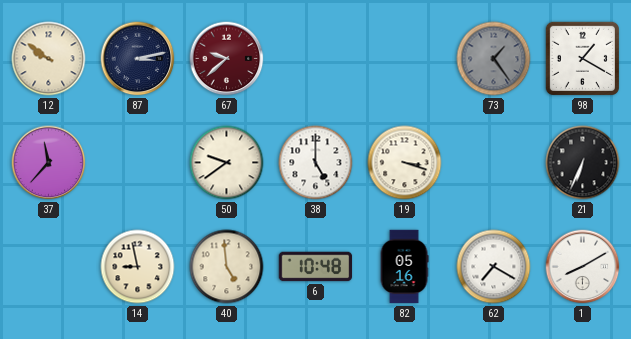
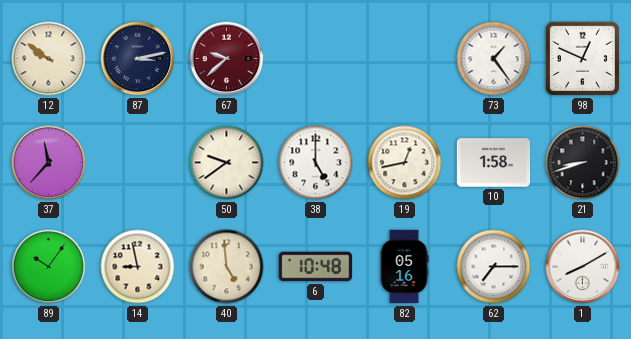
73 dial: grey -> white (494, 59)
98: 1:20 -> 12:49 (582, 58)
19: 3:18 -> 12:43 (405, 163)
10: none -> 1:58 (494, 163)
21: 6:34 -> 8:42 (583, 163)
89: none -> 10:06 (49, 267)
62: 7:20 -> 7:15 (494, 267)
